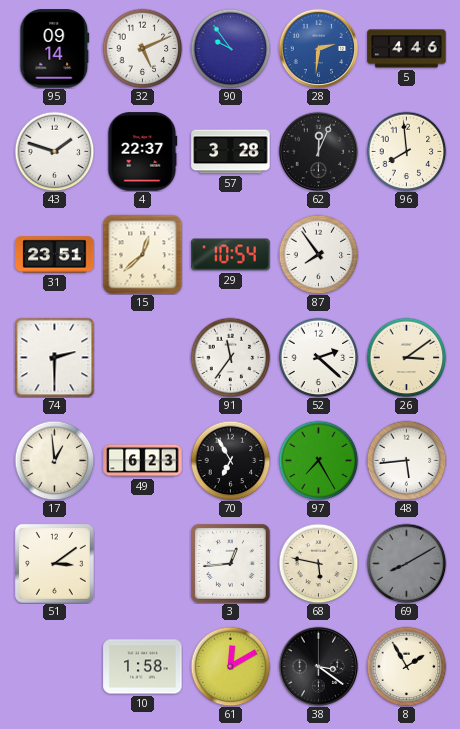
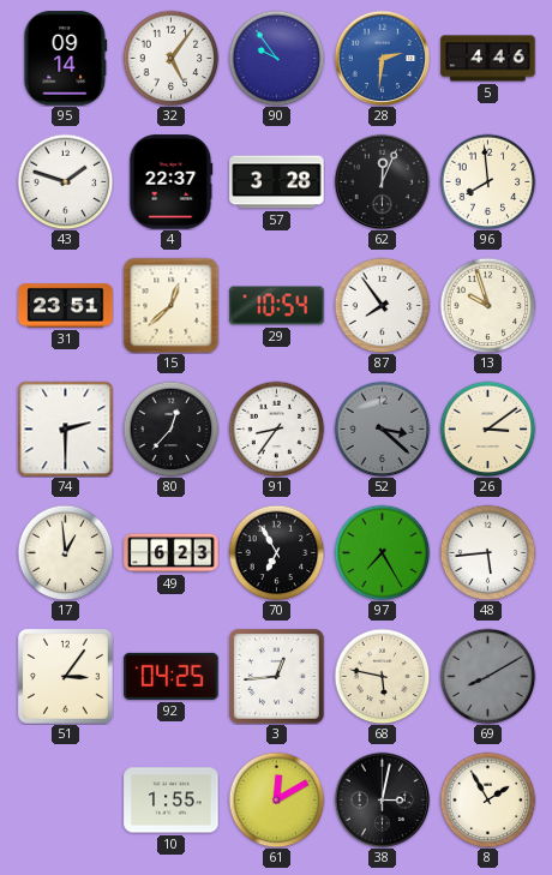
32: 5:11 -> 5:06 (170, 58)
13: none -> 9:57 (487, 305)
80: none -> 12:37 (170, 428)
91: 11:36 -> 8:36 (276, 428)
52: 2:22 -> 3:22 (382, 428)
52 dial: white -> grey (382, 428)
51: 3:09 -> 3:06 (65, 676)
92: none -> 04:25 (172, 676)
10: 1:58 -> 1:55 (172, 801)
38: 3:21 -> 3:02 (382, 799)
